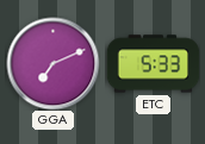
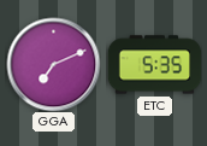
ETC: 5:33 -> 5:35 (154, 65)
